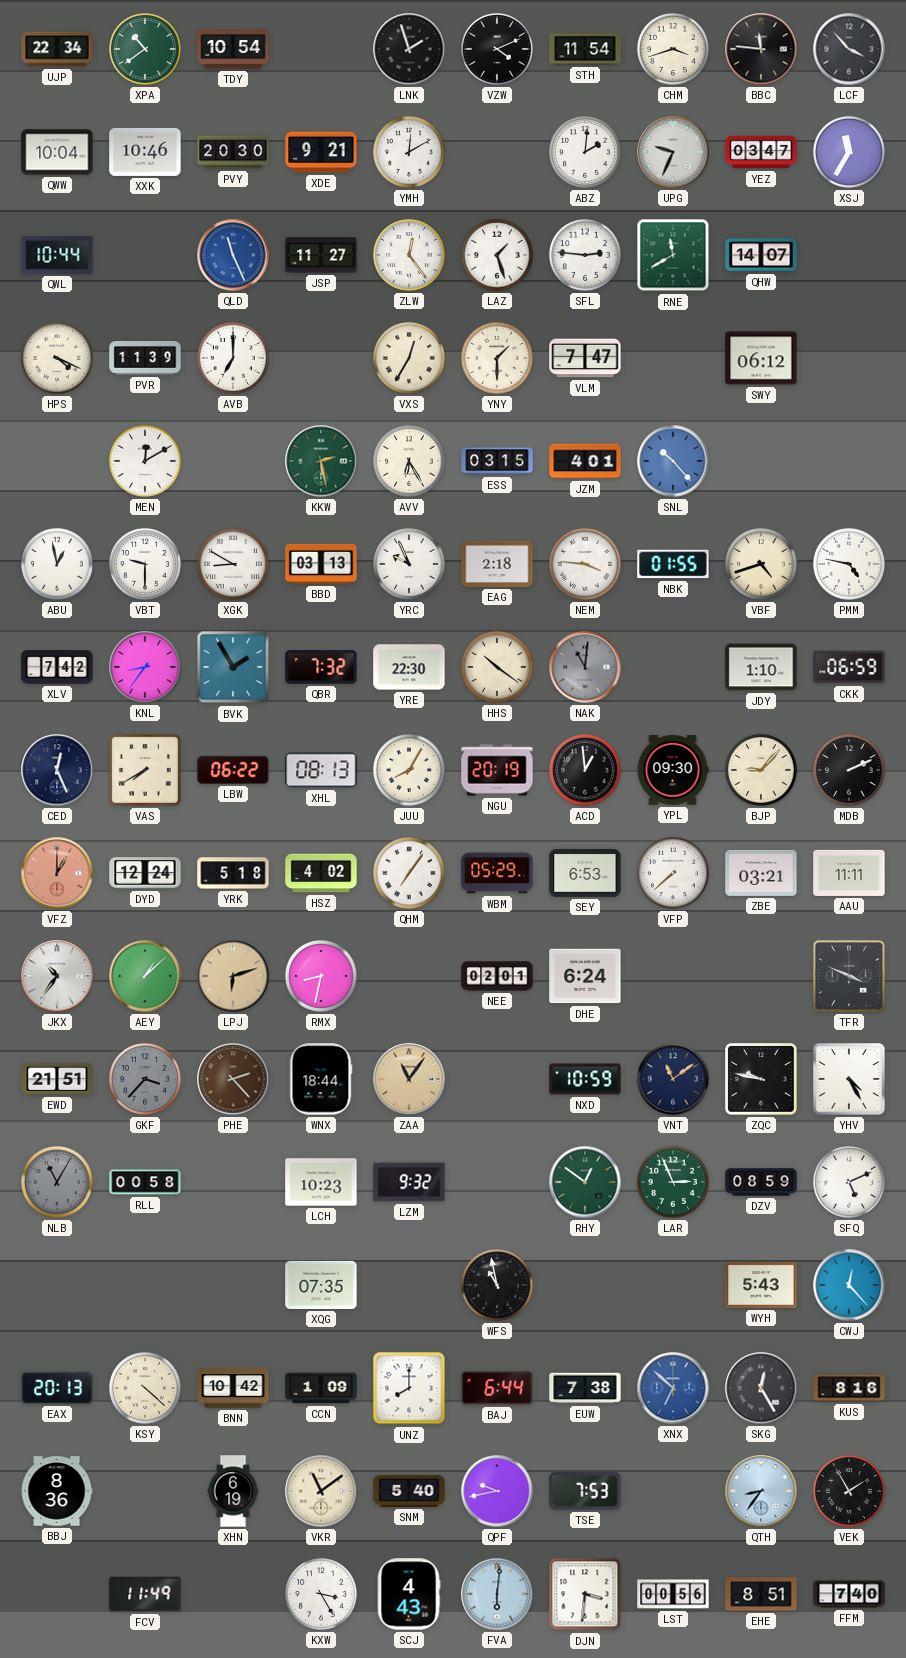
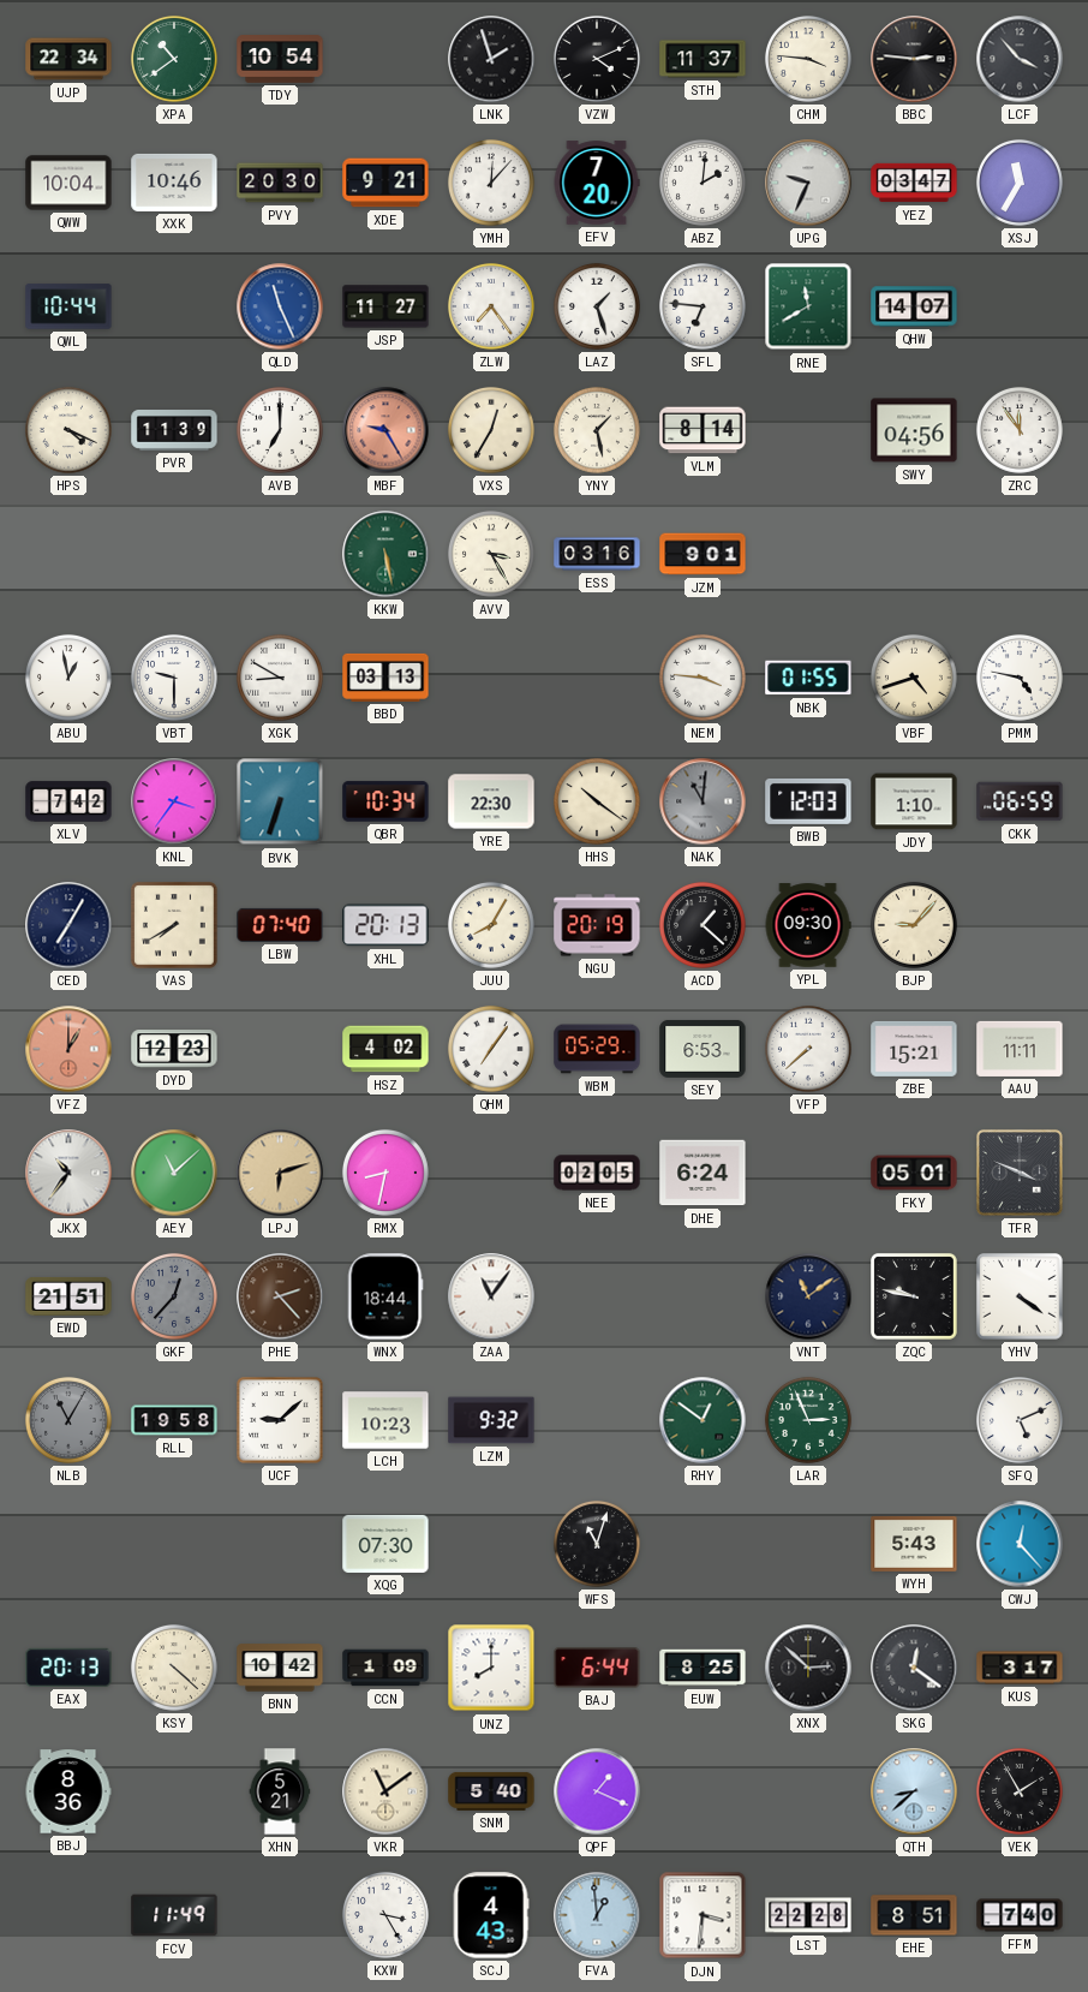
STH: 11:54 -> 11:37 (703, 59)
CHM: 3:42 -> 3:46 (808, 59)
BBC: 11:46 -> 2:46 (914, 59)
YMH: 12:10 -> 12:07 (491, 183)
EFV: none -> 7:20 (597, 183)
ZLW: 12:24 -> 7:24 (491, 306)
SFL: 2:46 -> 6:46 (703, 306)
MBF: none -> 9:25 (385, 430)
YNY: 1:30 -> 1:28 (597, 430)
VLM: 7:47 -> 8:14 (703, 430)
SWY: 06:12 -> 04:56 (914, 430)
ZRC: none -> 11:54 (1020, 430)
MEN: 12:10 -> none (145, 461)
KKW: 2:28 -> 5:28 (385, 554)
AVV: 6:25 -> 3:25 (491, 554)
ESS: 03:15 -> 03:16 (597, 554)
JZM: 4:01 -> 9:01 (703, 554)
SNL: 10:23 -> none (673, 461)
YRC: 9:56 -> none (409, 564)
EAG: 2:18 -> none (497, 564)
KNL: 8:36 -> 3:36 (174, 801)
BVK: 1:55 -> 6:33 (280, 801)
QBR: 7:32 -> 10:34 (385, 801)
BWB: none -> 12:03 (808, 801)
CED: 12:26 -> 7:05 (68, 925)
LBW: 06:22 -> 07:40 (280, 925)
XHL: 08:13 -> 20:13 (385, 925)
ACD: 12:59 -> 1:22 (703, 925)
MDB: 2:11 -> none (849, 770)
DYD: 12:24 -> 12:23 (174, 1049)
YRK: 5:18 -> none (233, 873)
ZBE: 03:21 -> 15:21 (914, 1049)
AEY: 1:08 -> 11:08 (174, 1173)
NEE: 02:01 -> 02:05 (597, 1173)
FKY: none -> 05:01 (914, 1173)
GKF: 3:37 -> 12:37 (174, 1296)
ZAA dial: champagne -> white (491, 1296)
NXD: 10:59 -> none (585, 1079)
YHV: 4:25 -> 4:21 (1021, 1298)
RLL: 00:58 -> 19:58 (174, 1420)
UCF: none -> 9:08 (281, 1421)
DZV: 08:59 -> none (761, 1182)
XQG: 07:35 -> 07:30 (385, 1544)
WFS: 10:58 -> 11:03 (597, 1544)
EUW: 7:38 -> 8:25 (703, 1668)
XNX: 6:52 -> 2:52 (808, 1668)
XNX dial: blue -> black (808, 1668)
SKG: 12:25 -> 12:21 (914, 1668)
KUS: 8:16 -> 3:17 (1020, 1668)
XHN: 6:19 -> 5:21 (280, 1791)
QPF: 9:43 -> 1:19 (597, 1791)
TSE: 7:53 -> none (585, 1491)
QTH: 8:36 -> 8:38 (914, 1791)
FVA: 6:01 -> 12:59 (597, 1915)
LST: 00:56 -> 22:28 (808, 1915)
